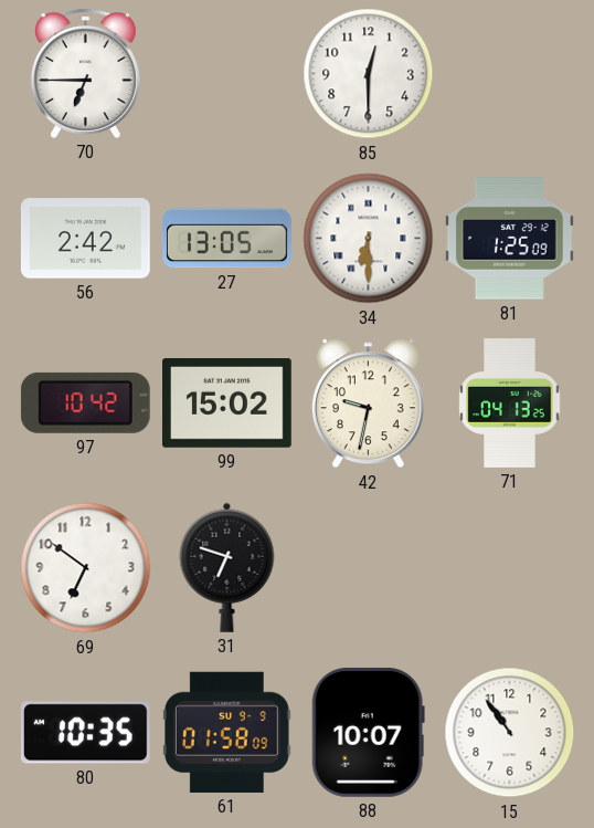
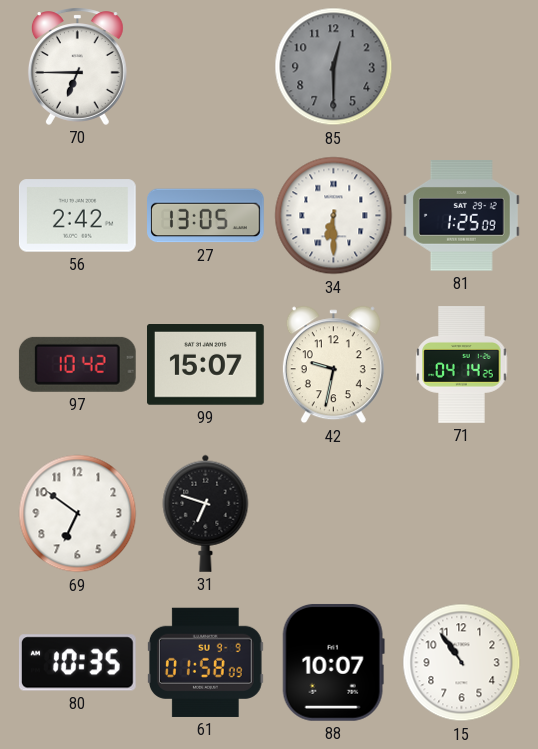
85 dial: white -> grey (334, 67)
99: 15:02 -> 15:07 (206, 365)
71: 04:13 -> 04:14 (462, 365)
